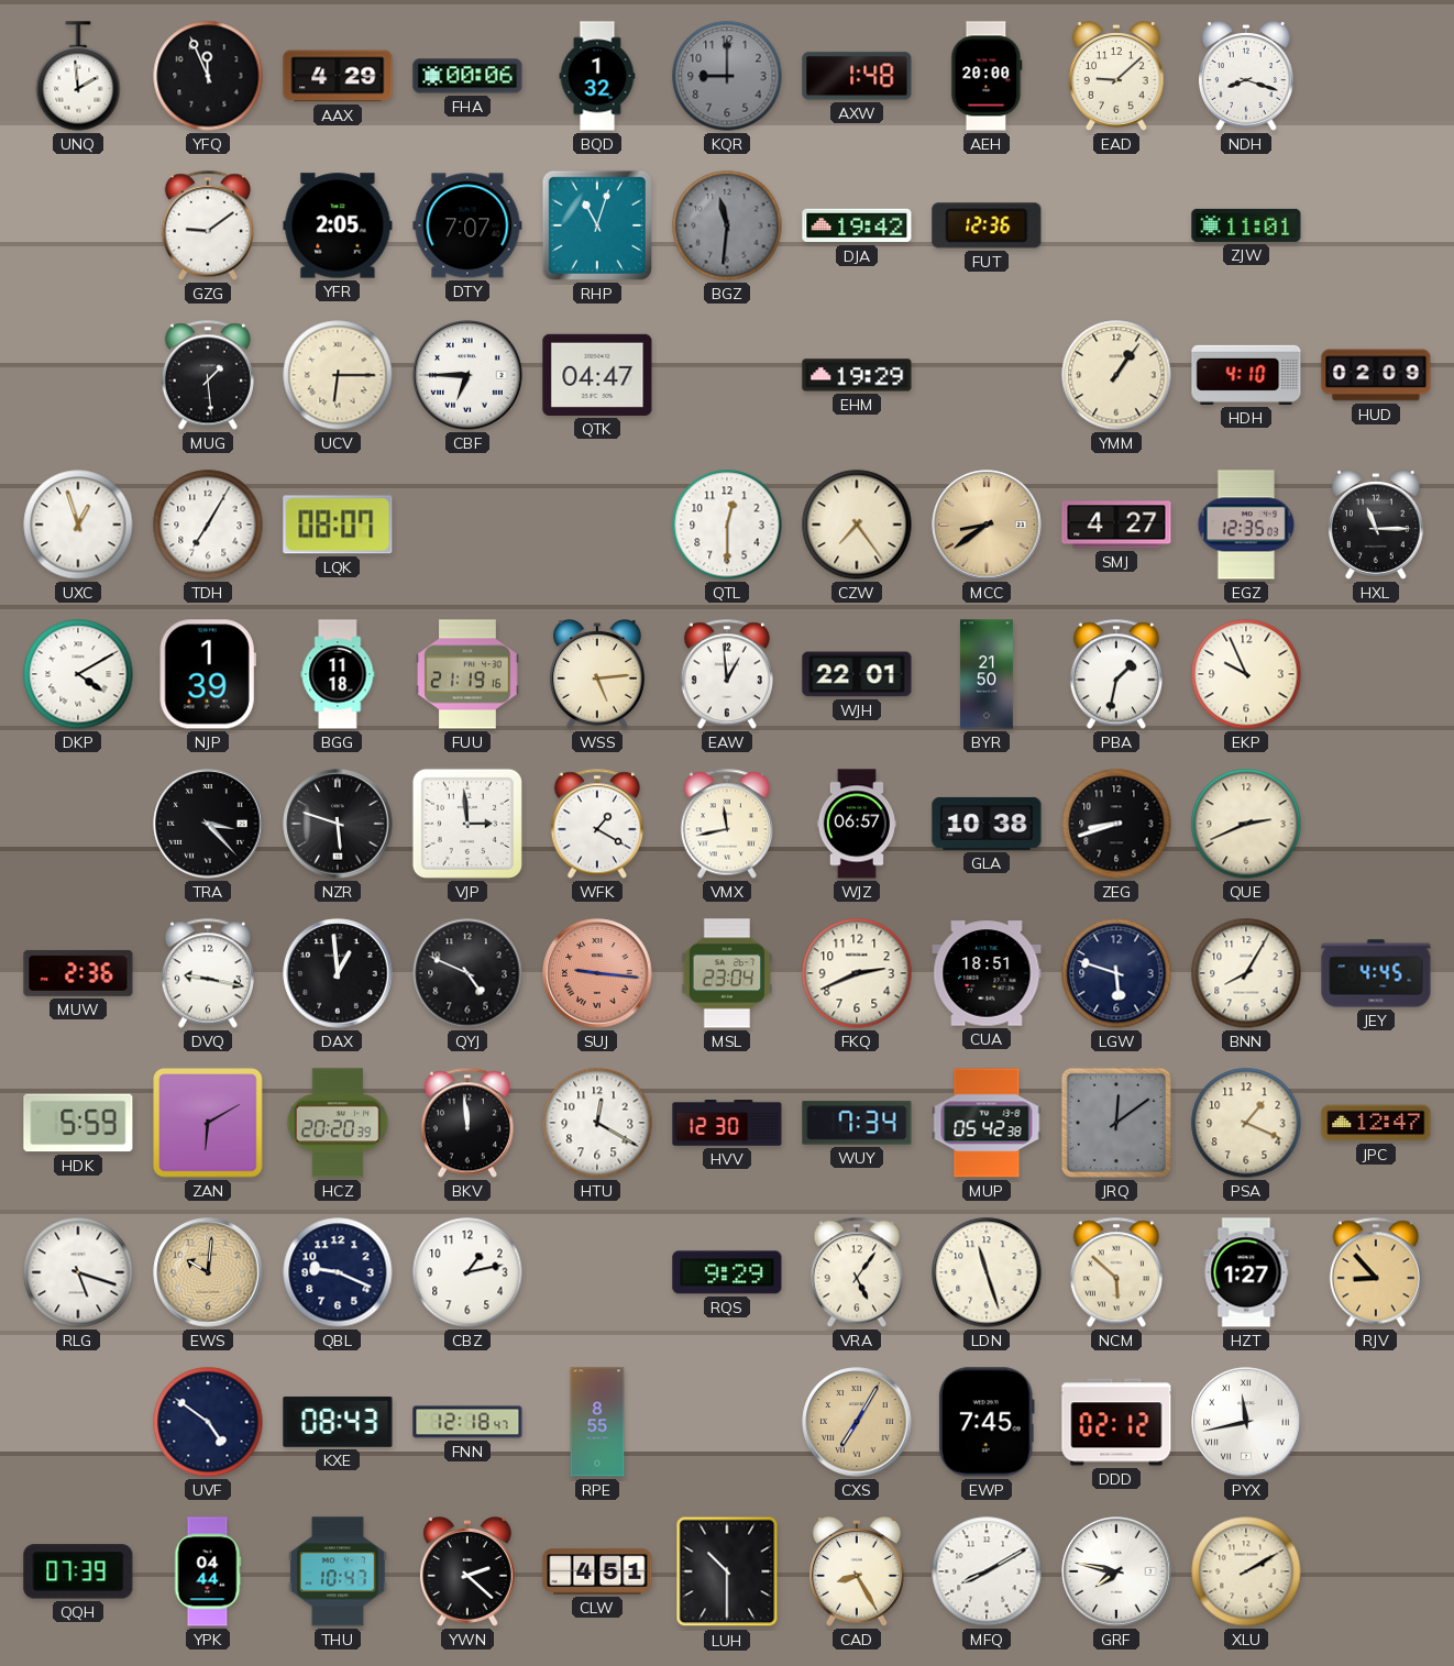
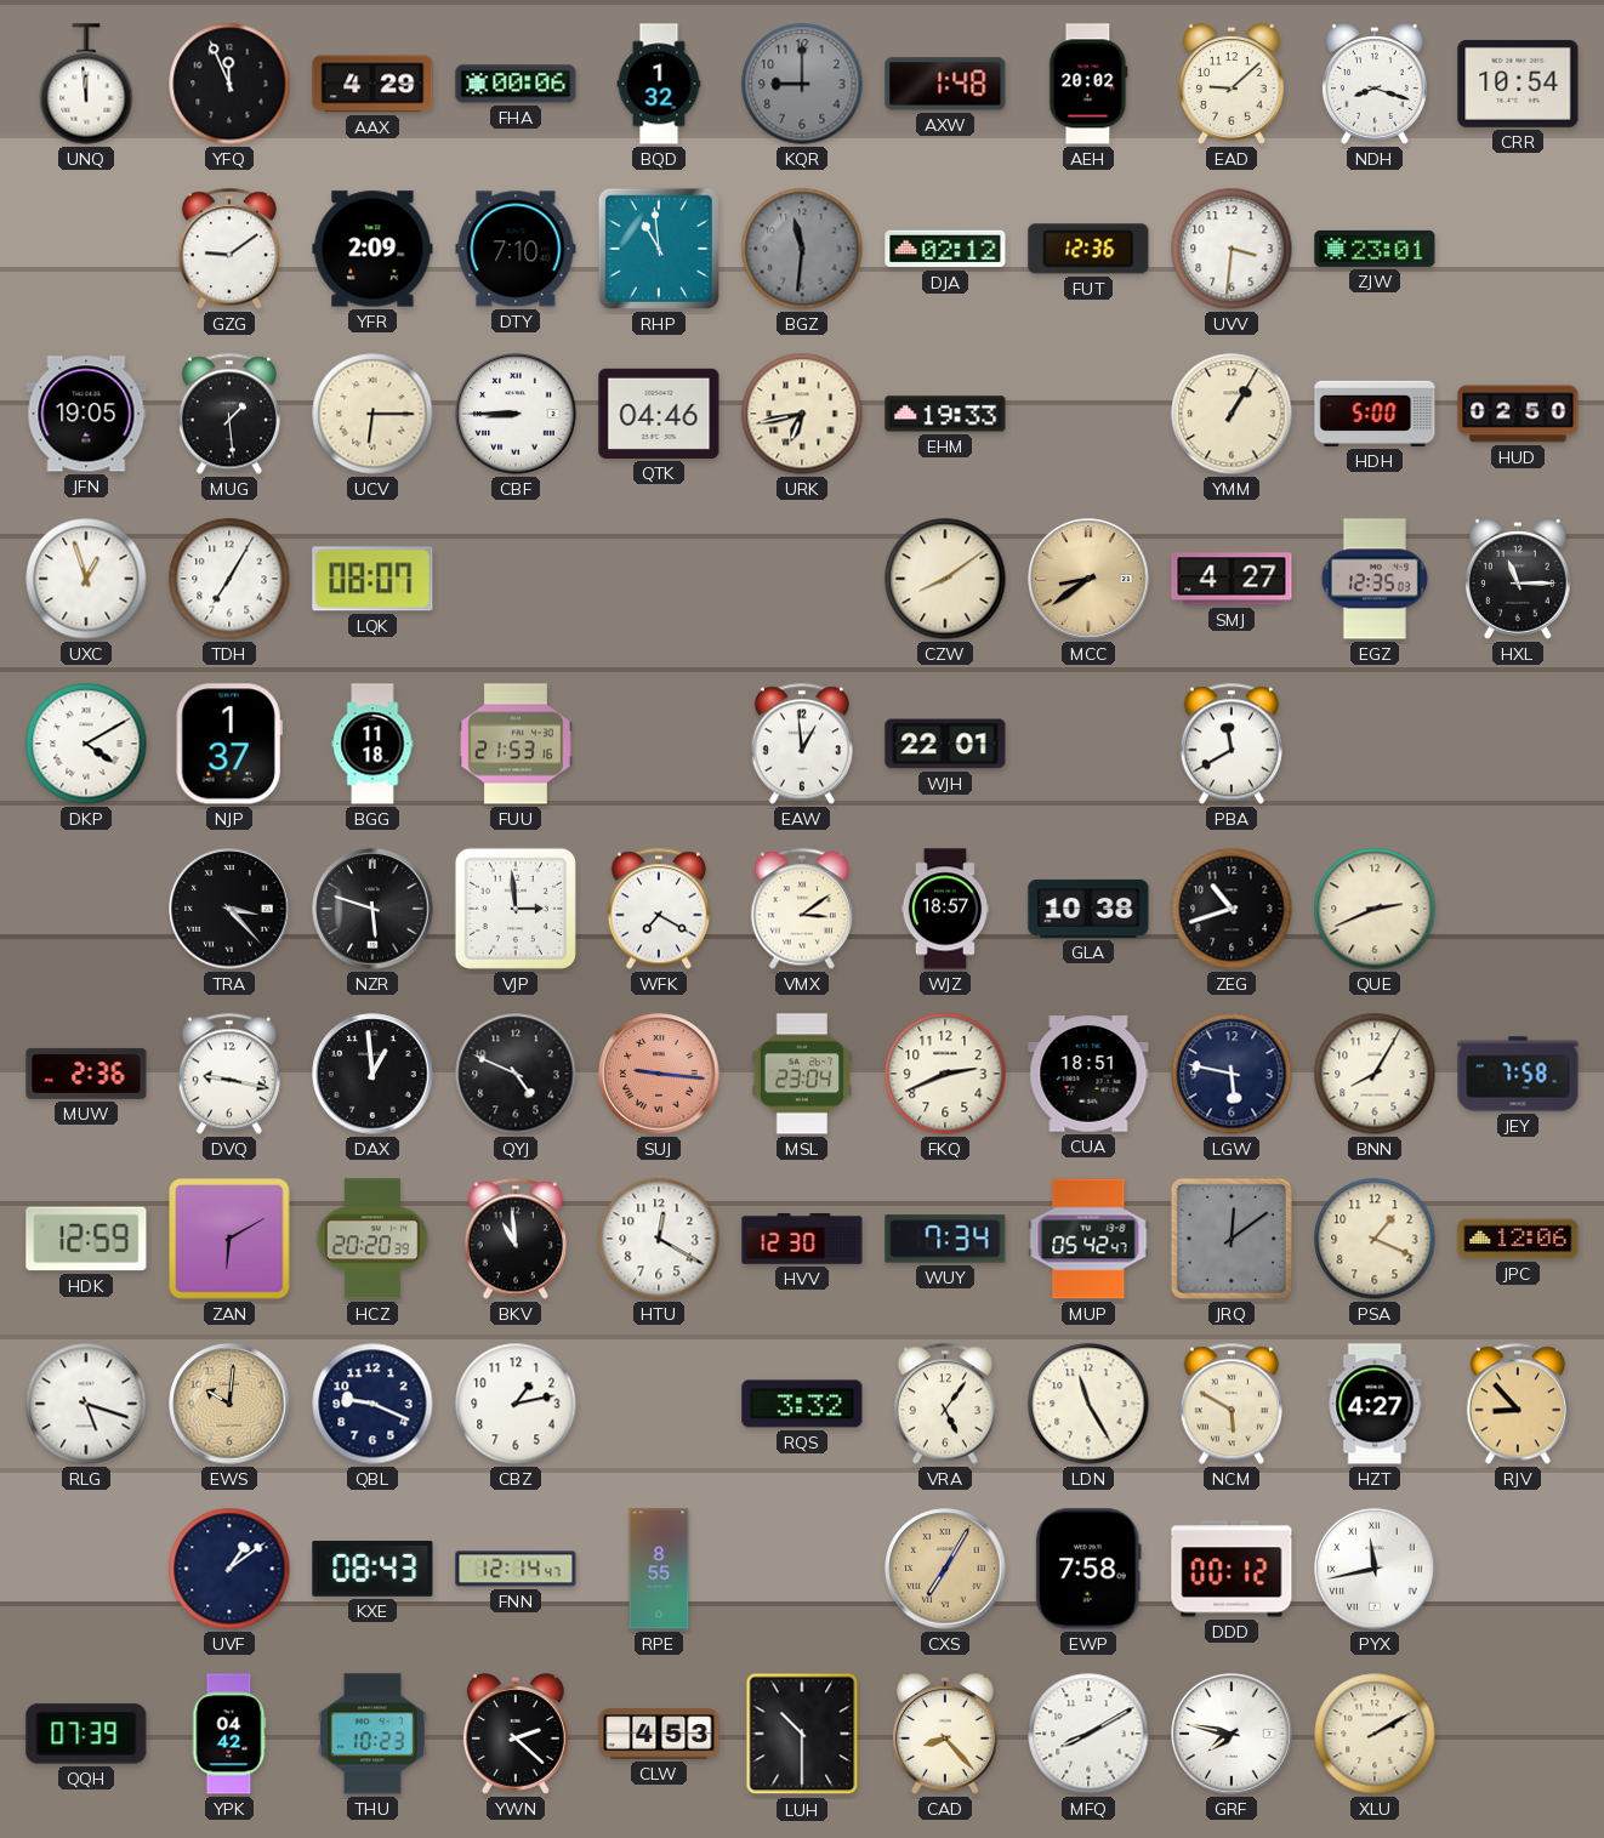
UNQ: 1:59 -> 11:59 (86, 84)
AEH: 20:00 -> 20:02 (1088, 84)
CRR: none -> 10:54 (1518, 84)
YFR: 2:05 -> 2:09 (372, 249)
DTY: 7:07 -> 7:10 (516, 249)
RHP: 11:03 -> 10:59 (659, 249)
DJA: 19:42 -> 02:12 (945, 249)
UVV: none -> 3:31 (1232, 249)
ZJW: 11:01 -> 23:01 (1375, 249)
JFN: none -> 19:05 (86, 414)
CBF: 6:45 -> 8:45 (516, 414)
QTK: 04:47 -> 04:46 (659, 414)
URK: none -> 6:43 (802, 414)
EHM: 19:29 -> 19:33 (945, 414)
YMM: 1:06 -> 1:05 (1232, 414)
HDH: 4:10 -> 5:00 (1375, 414)
HUD: 02:09 -> 02:50 (1518, 414)
QTL: 12:30 -> none (727, 525)
CZW: 7:24 -> 8:09 (945, 579)
NJP: 1:39 -> 1:37 (229, 744)
FUU: 21:19 -> 21:53 (516, 744)
WSS: 5:14 -> none (597, 675)
BYR: 21:50 -> none (987, 674)
PBA: 1:32 -> 11:40 (1232, 744)
EKP: 9:56 -> none (1246, 674)
WFK: 1:20 -> 7:20 (659, 909)
VMX: 11:43 -> 3:09 (802, 909)
WJZ: 06:57 -> 18:57 (945, 909)
ZEG: 8:42 -> 10:42 (1232, 909)
LGW: 5:48 -> 5:47 (1232, 1074)
JEY: 4:45 -> 7:58 (1518, 1074)
HDK: 5:59 -> 12:59 (86, 1239)
BKV: 11:59 -> 10:59 (516, 1239)
MUP: 05:42:38 -> 05:42:47 (1088, 1239)
JPC: 12:47 -> 12:06 (1518, 1239)
RQS: 9:29 -> 3:32 (802, 1404)
LDN: 11:27 -> 11:25 (1088, 1404)
NCM: 5:52 -> 5:50 (1232, 1404)
HZT: 1:27 -> 4:27 (1375, 1404)
UVF: 4:51 -> 1:09 (229, 1569)
FNN: 12:18 -> 12:14 (516, 1569)
EWP: 7:45 -> 7:58 (1088, 1569)
DDD: 02:12 -> 00:12 (1232, 1569)
YPK: 04:44 -> 04:42 (229, 1734)
THU: 10:47 -> 10:23 (372, 1734)
CLW: 4:51 -> 4:53 (659, 1734)
CAD: 8:25 -> 8:23 (945, 1735)
